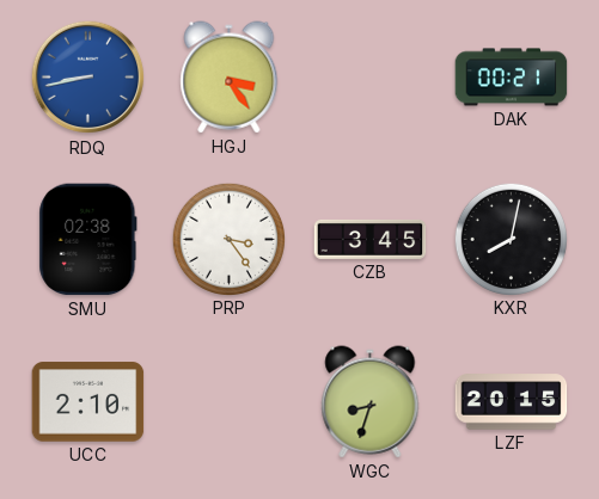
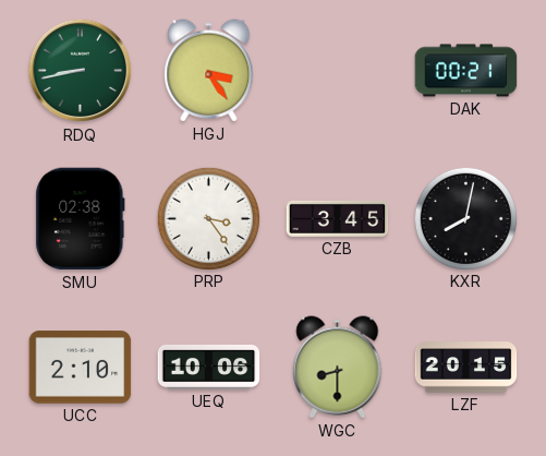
RDQ dial: blue -> green (81, 71)
UEQ: none -> 10:06 (209, 367)
WGC: 8:33 -> 8:30 (338, 368)
